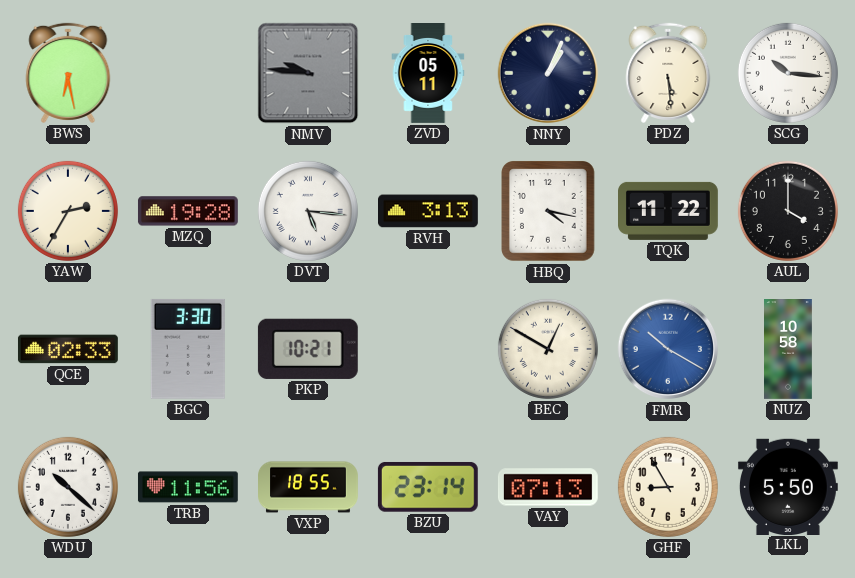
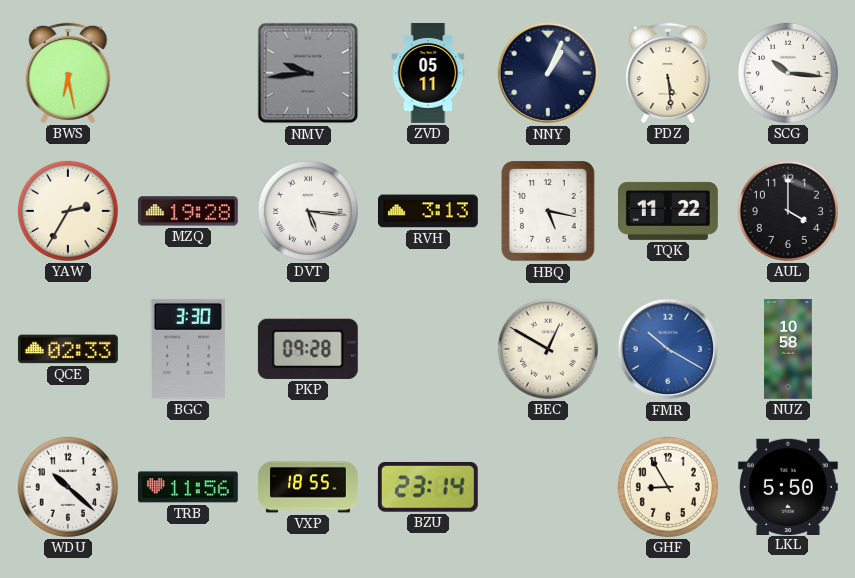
NMV: 9:46 -> 9:44 (308, 73)
HBQ: 4:17 -> 5:17 (549, 212)
PKP: 10:21 -> 09:28 (308, 349)
VAY: 07:13 -> none (548, 487)
